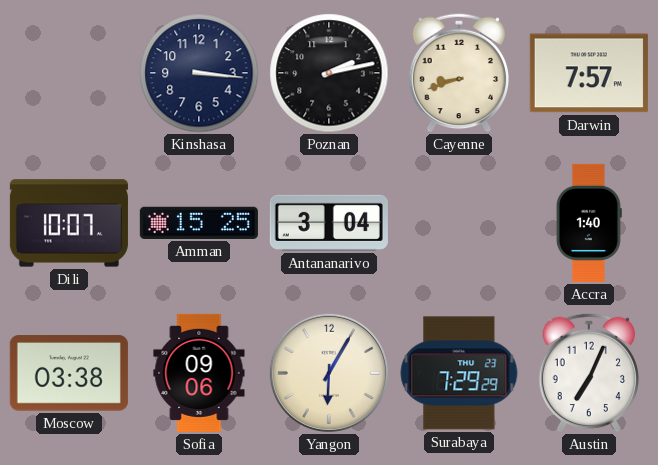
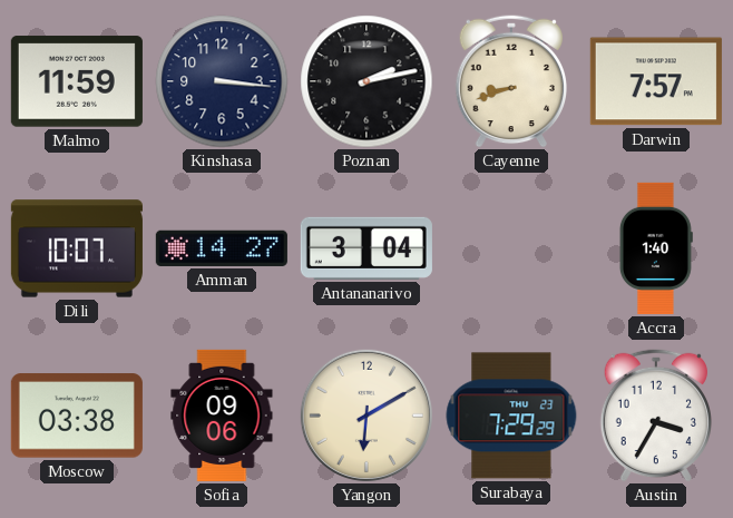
Malmo: none -> 11:59 (77, 81)
Amman: 15:25 -> 14:27 (222, 248)
Yangon: 6:05 -> 6:10 (366, 416)
Austin: 7:04 -> 3:35 (655, 416)
